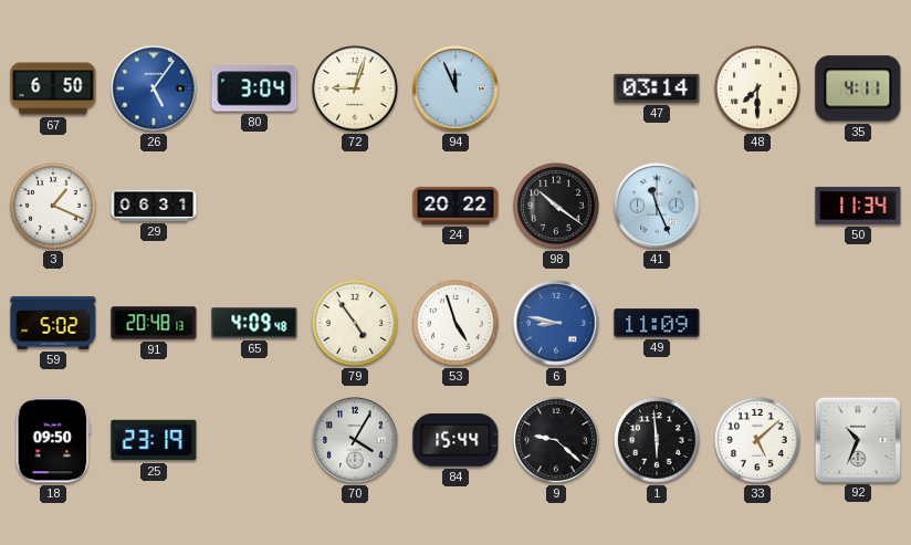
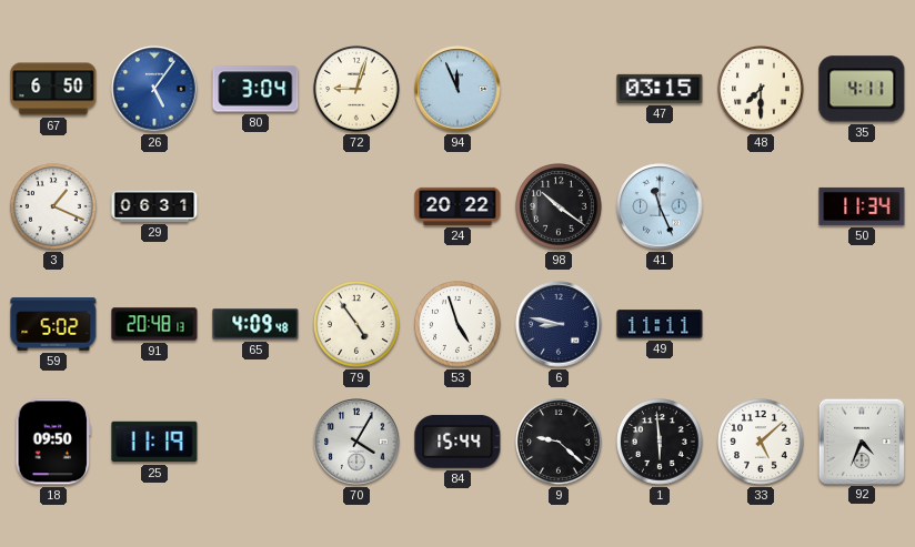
47: 03:14 -> 03:15 (660, 89)
6 dial: blue -> navy (559, 324)
49: 11:09 -> 11:11 (660, 324)
25: 23:19 -> 11:19 (154, 442)
92: 10:34 -> 4:34 (861, 440)
